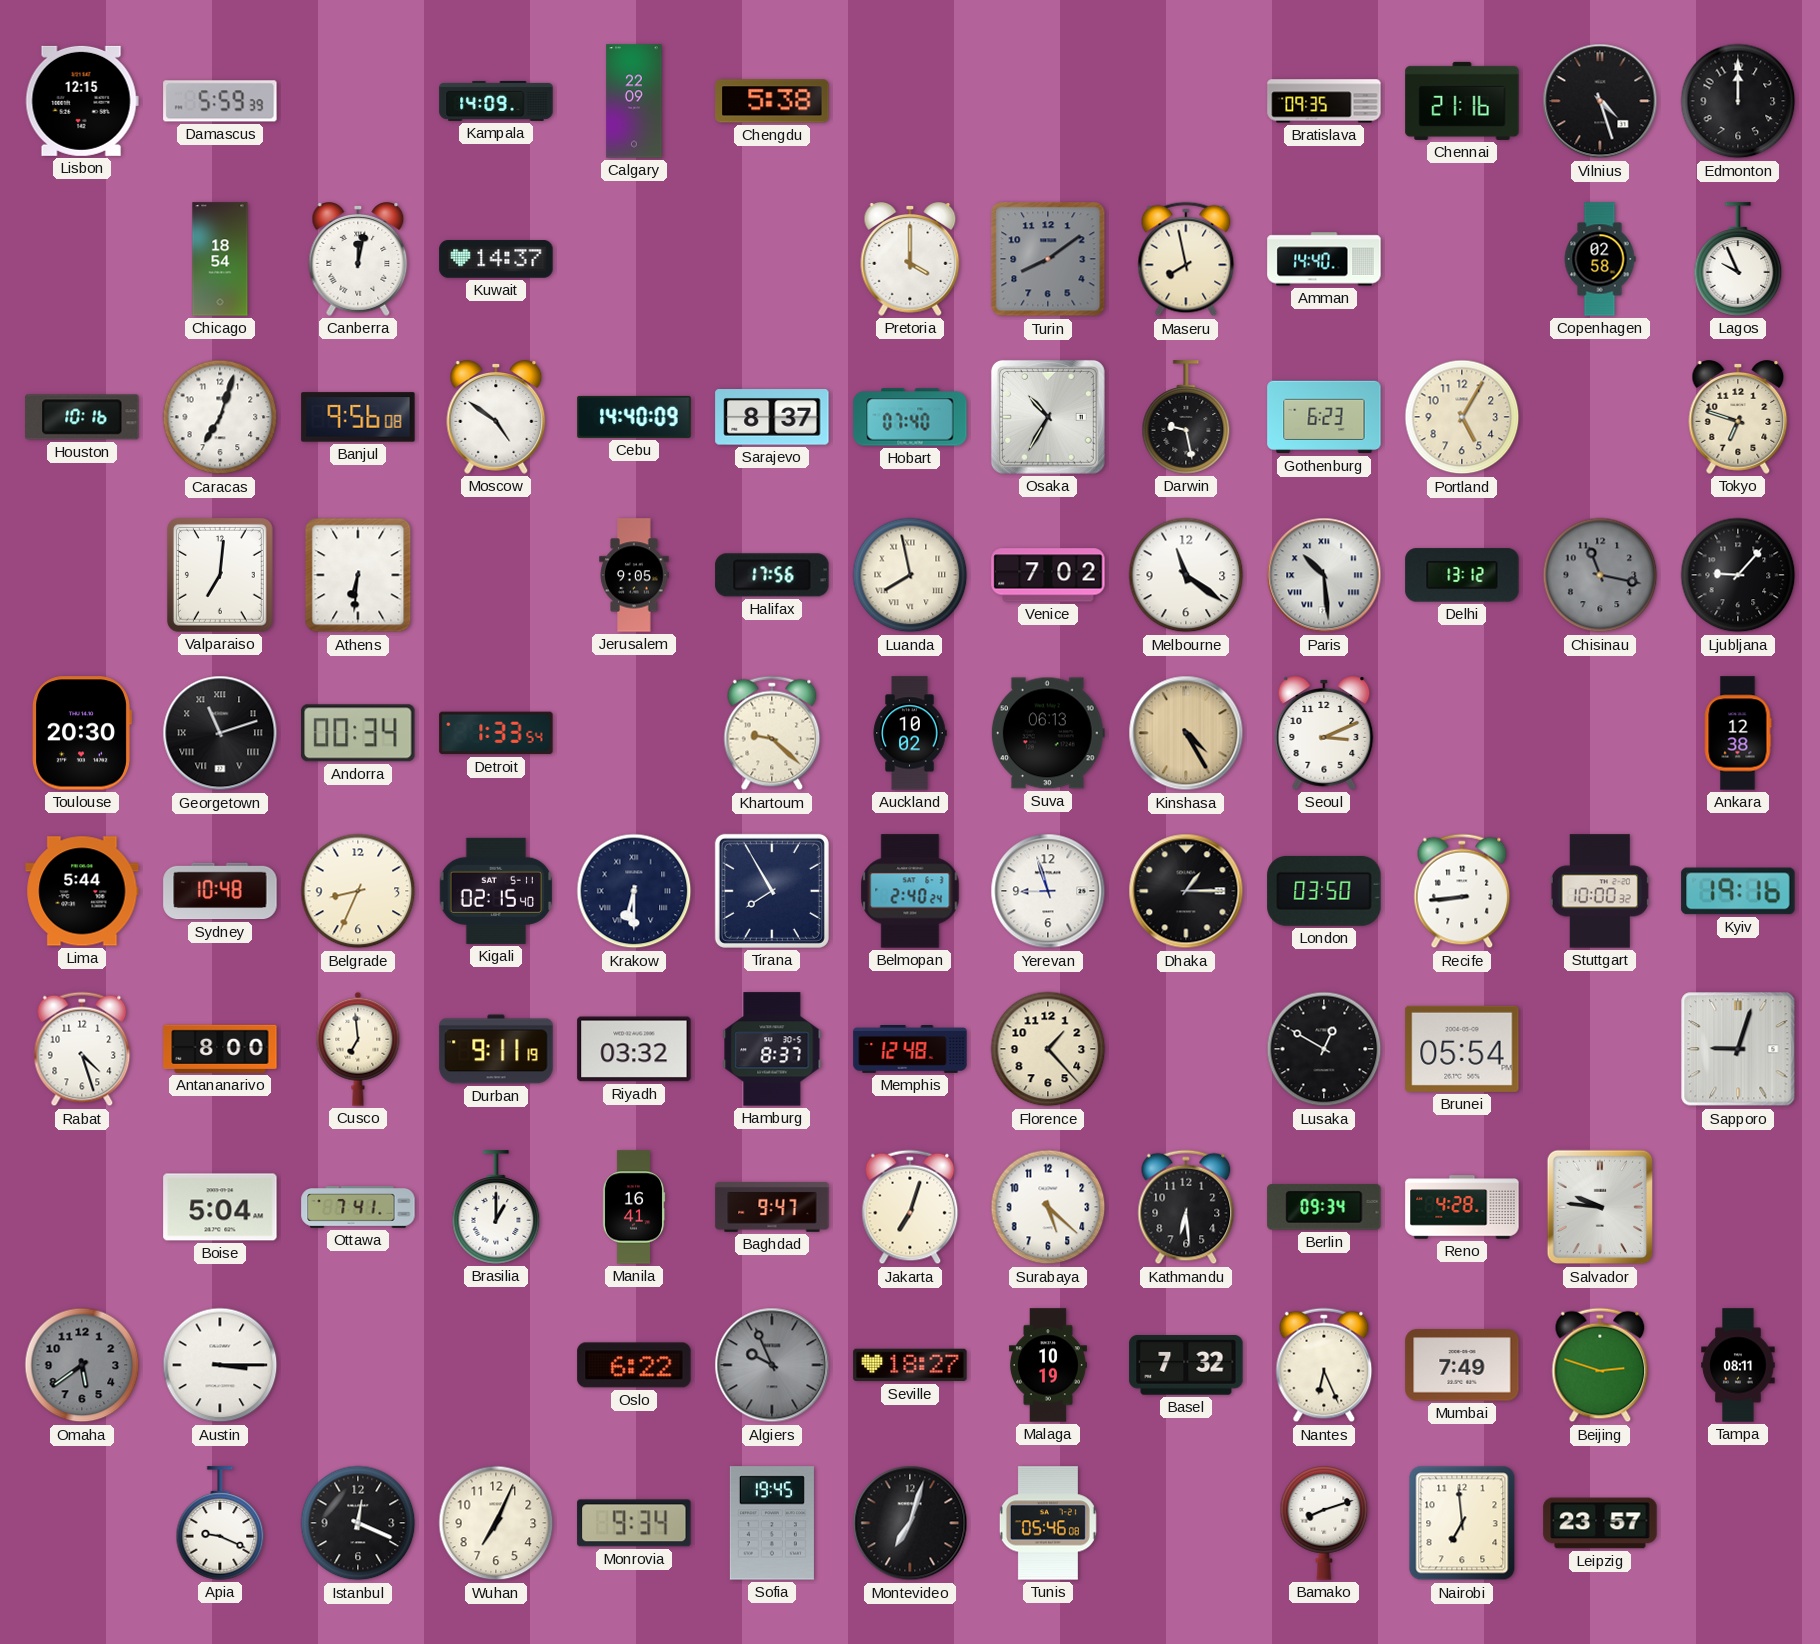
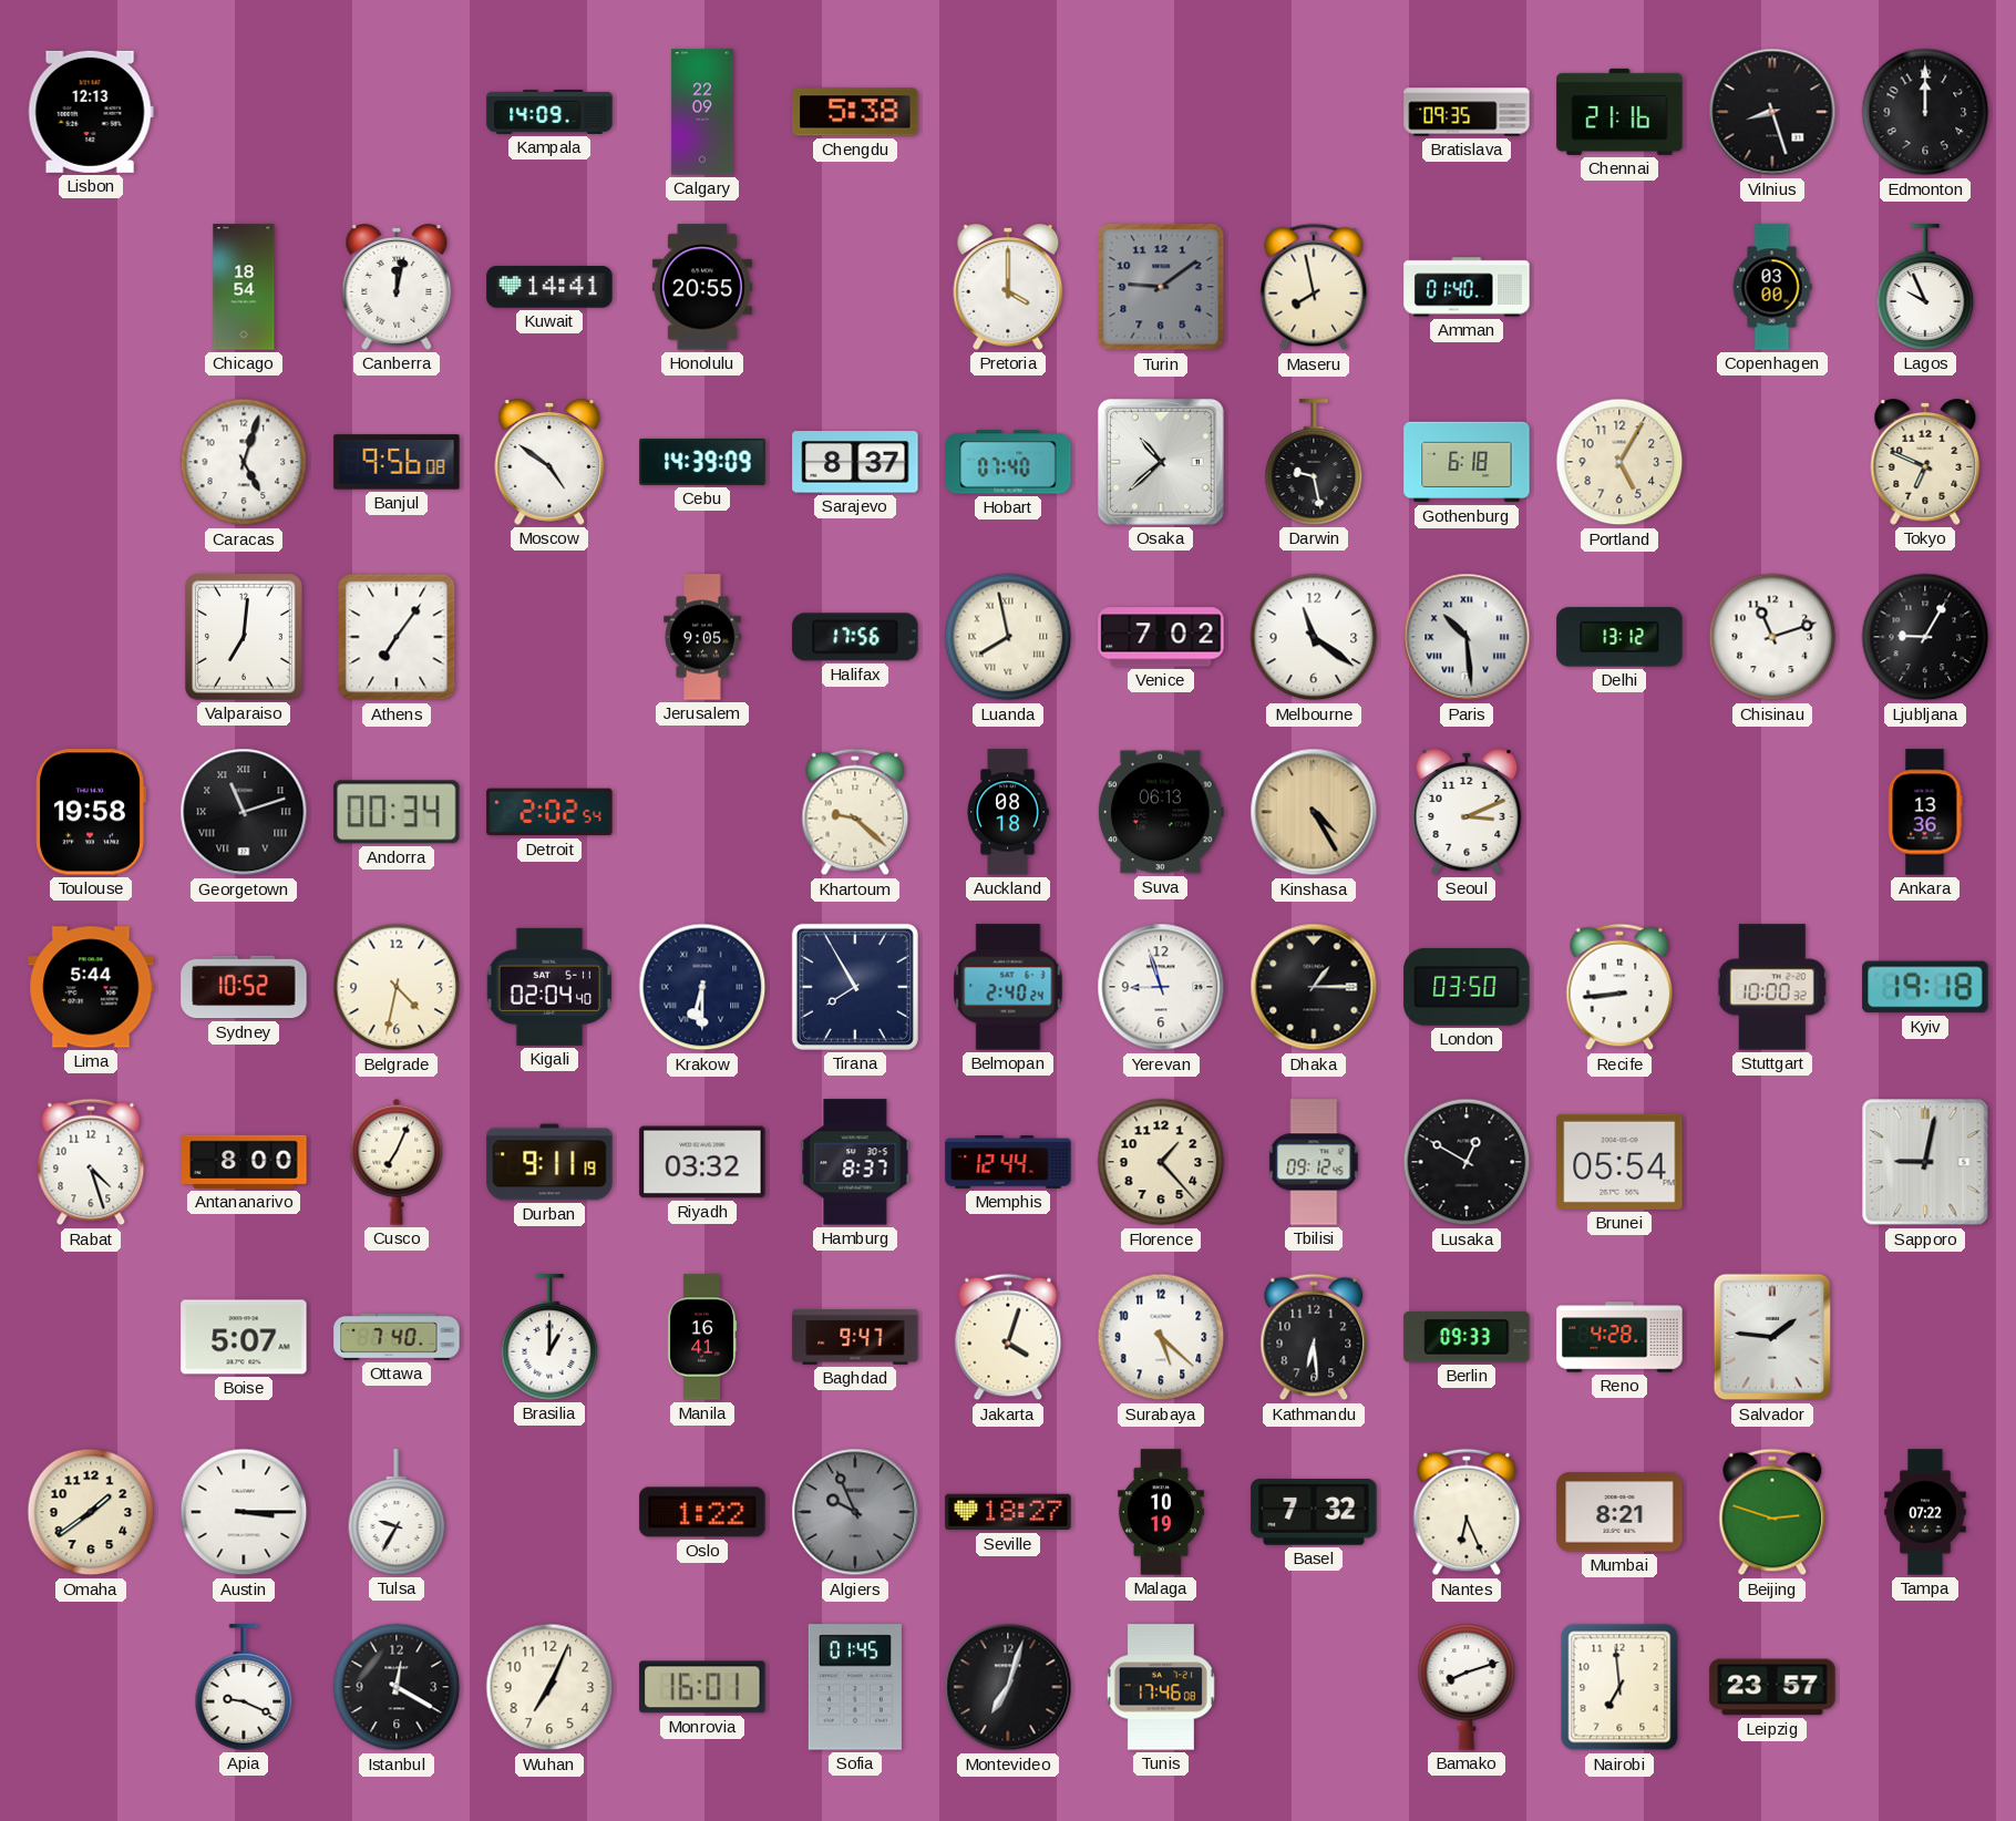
Lisbon: 12:15 -> 12:13 (91, 112)
Damascus: 5:59 -> none (220, 101)
Vilnius: 4:27 -> 8:27 (1772, 112)
Kuwait: 14:37 -> 14:41 (549, 287)
Honolulu: none -> 20:55 (702, 287)
Turin: 8:09 -> 9:09 (1161, 287)
Amman: 14:40 -> 01:40 (1467, 287)
Copenhagen: 02:58 -> 03:00 (1772, 287)
Houston: 10:16 -> none (82, 417)
Caracas: 7:03 -> 5:03 (244, 462)
Cebu: 14:40 -> 14:39 (702, 462)
Osaka: 10:35 -> 10:38 (1161, 462)
Gothenburg: 6:23 -> 6:18 (1467, 462)
Tokyo: 6:48 -> 6:49 (1925, 463)
Athens: 6:31 -> 7:06 (397, 637)
Chisinau: 11:17 -> 11:12 (1772, 637)
Chisinau dial: grey -> white (1772, 637)
Ljubljana: 9:07 -> 9:05 (1925, 637)
Toulouse: 20:30 -> 19:58 (91, 812)
Detroit: 1:33 -> 2:02 (549, 812)
Auckland: 10:02 -> 08:18 (1008, 812)
Ankara: 12:38 -> 13:36 (1925, 812)
Sydney: 10:48 -> 10:52 (244, 987)
Belgrade: 8:34 -> 4:32 (397, 987)
Kigali: 02:15 -> 02:04 (549, 987)
Kyiv: 19:16 -> 19:18 (1925, 987)
Cusco: 6:59 -> 7:04 (397, 1162)
Memphis: 12:48 -> 12:44 (1008, 1163)
Tbilisi: none -> 09:12 (1314, 1162)
Sapporo: 9:03 -> 9:02 (1925, 1162)
Boise: 5:04 -> 5:07 (244, 1337)
Ottawa: 7:41 -> 7:40 (397, 1337)
Jakarta: 7:03 -> 4:03 (1008, 1337)
Berlin: 09:34 -> 09:33 (1467, 1337)
Salvador: 9:46 -> 1:46 (1772, 1337)
Omaha: 5:39 -> 1:39 (91, 1512)
Omaha dial: grey -> cream (91, 1512)
Tulsa: none -> 9:35 (397, 1512)
Oslo: 6:22 -> 1:22 (702, 1512)
Mumbai: 7:49 -> 8:21 (1619, 1512)
Tampa: 08:11 -> 07:22 (1925, 1512)
Istanbul: 12:19 -> 12:20 (397, 1687)
Monrovia: 9:34 -> 16:01 (702, 1687)
Sofia: 19:45 -> 01:45 (855, 1687)
Tunis: 05:46 -> 17:46 (1161, 1687)
